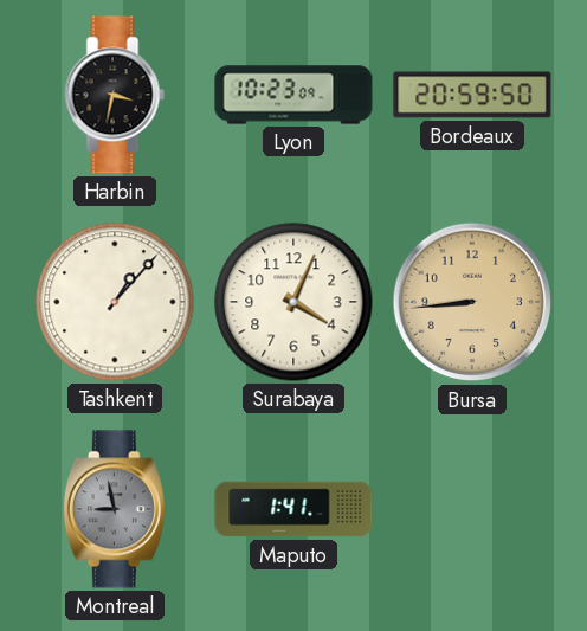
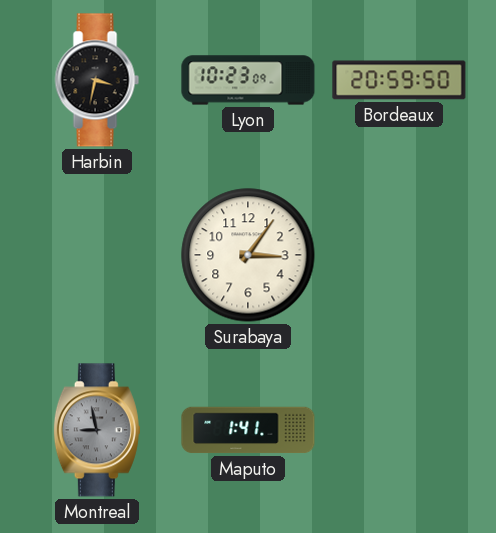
Tashkent: 1:07 -> none (115, 302)
Surabaya: 4:04 -> 3:06 (248, 255)
Bursa: 8:44 -> none (472, 302)
